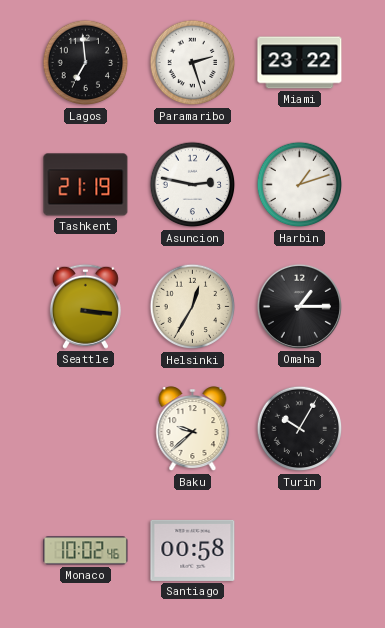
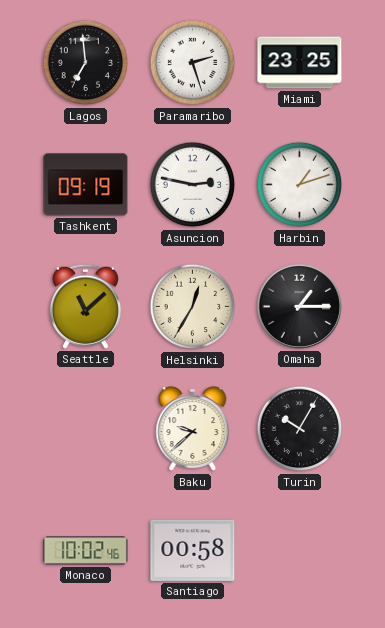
Miami: 23:22 -> 23:25 (300, 63)
Tashkent: 21:19 -> 09:19 (86, 185)
Seattle: 3:16 -> 11:08 (85, 306)
